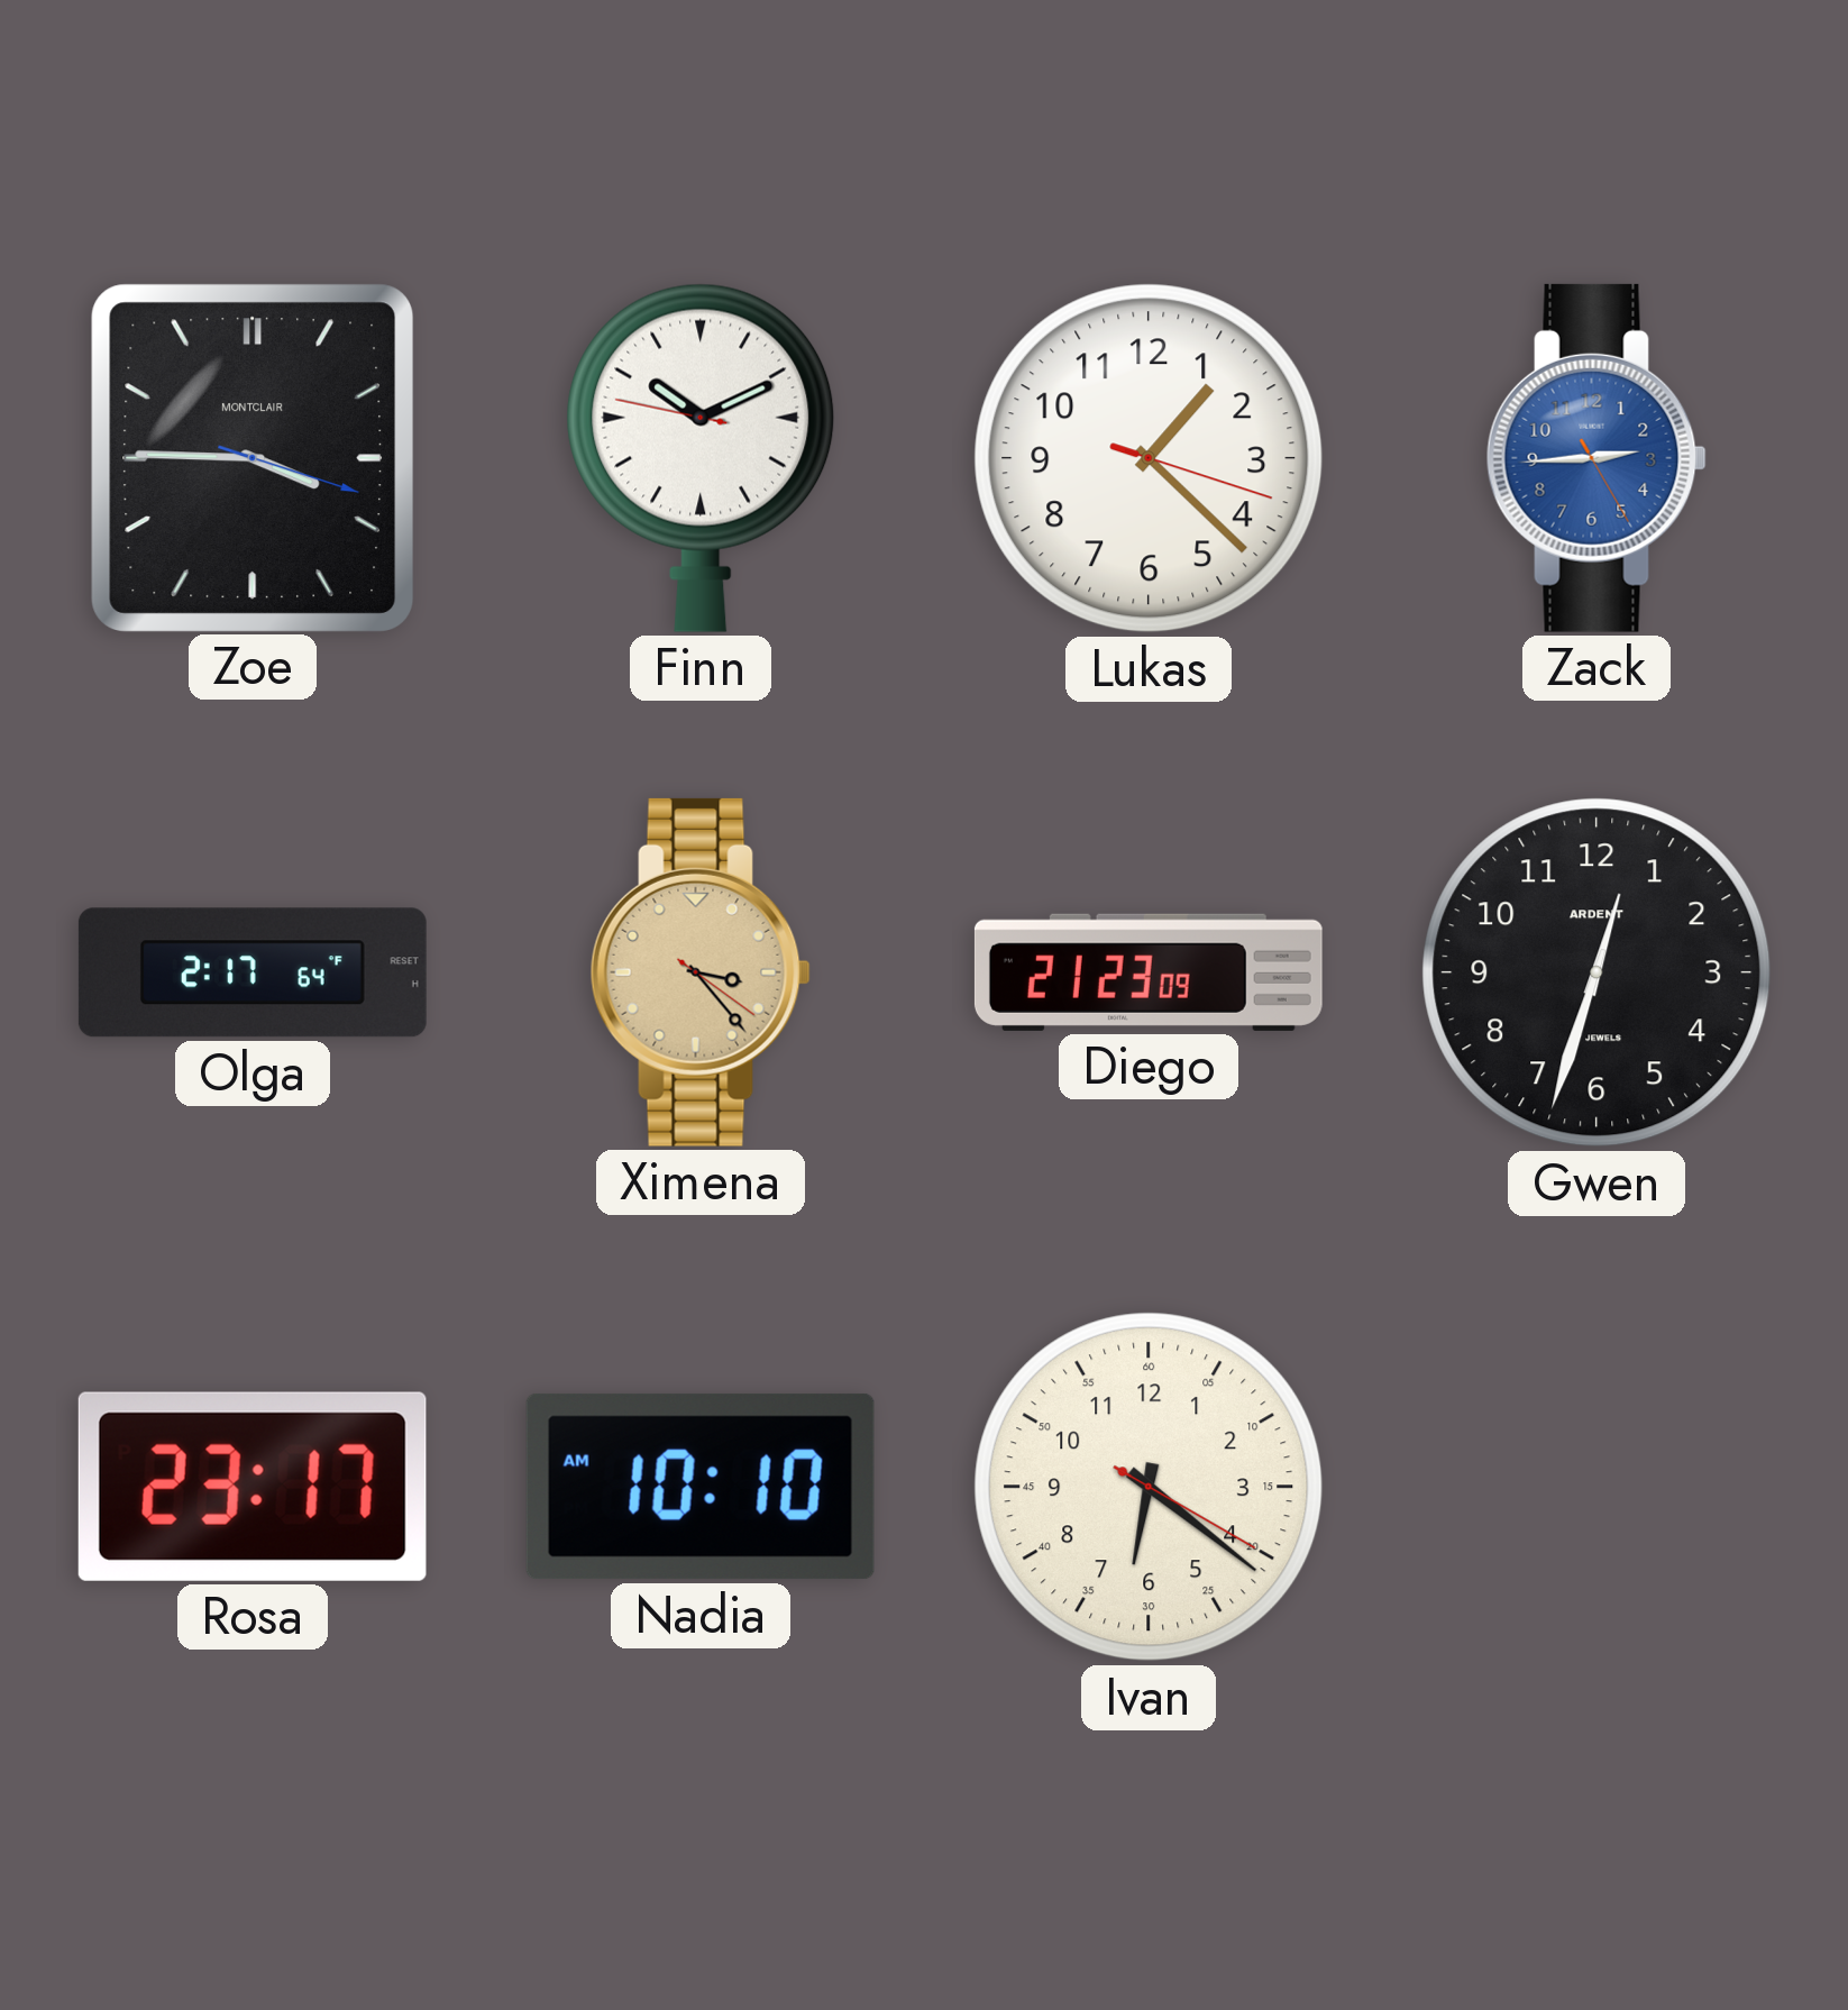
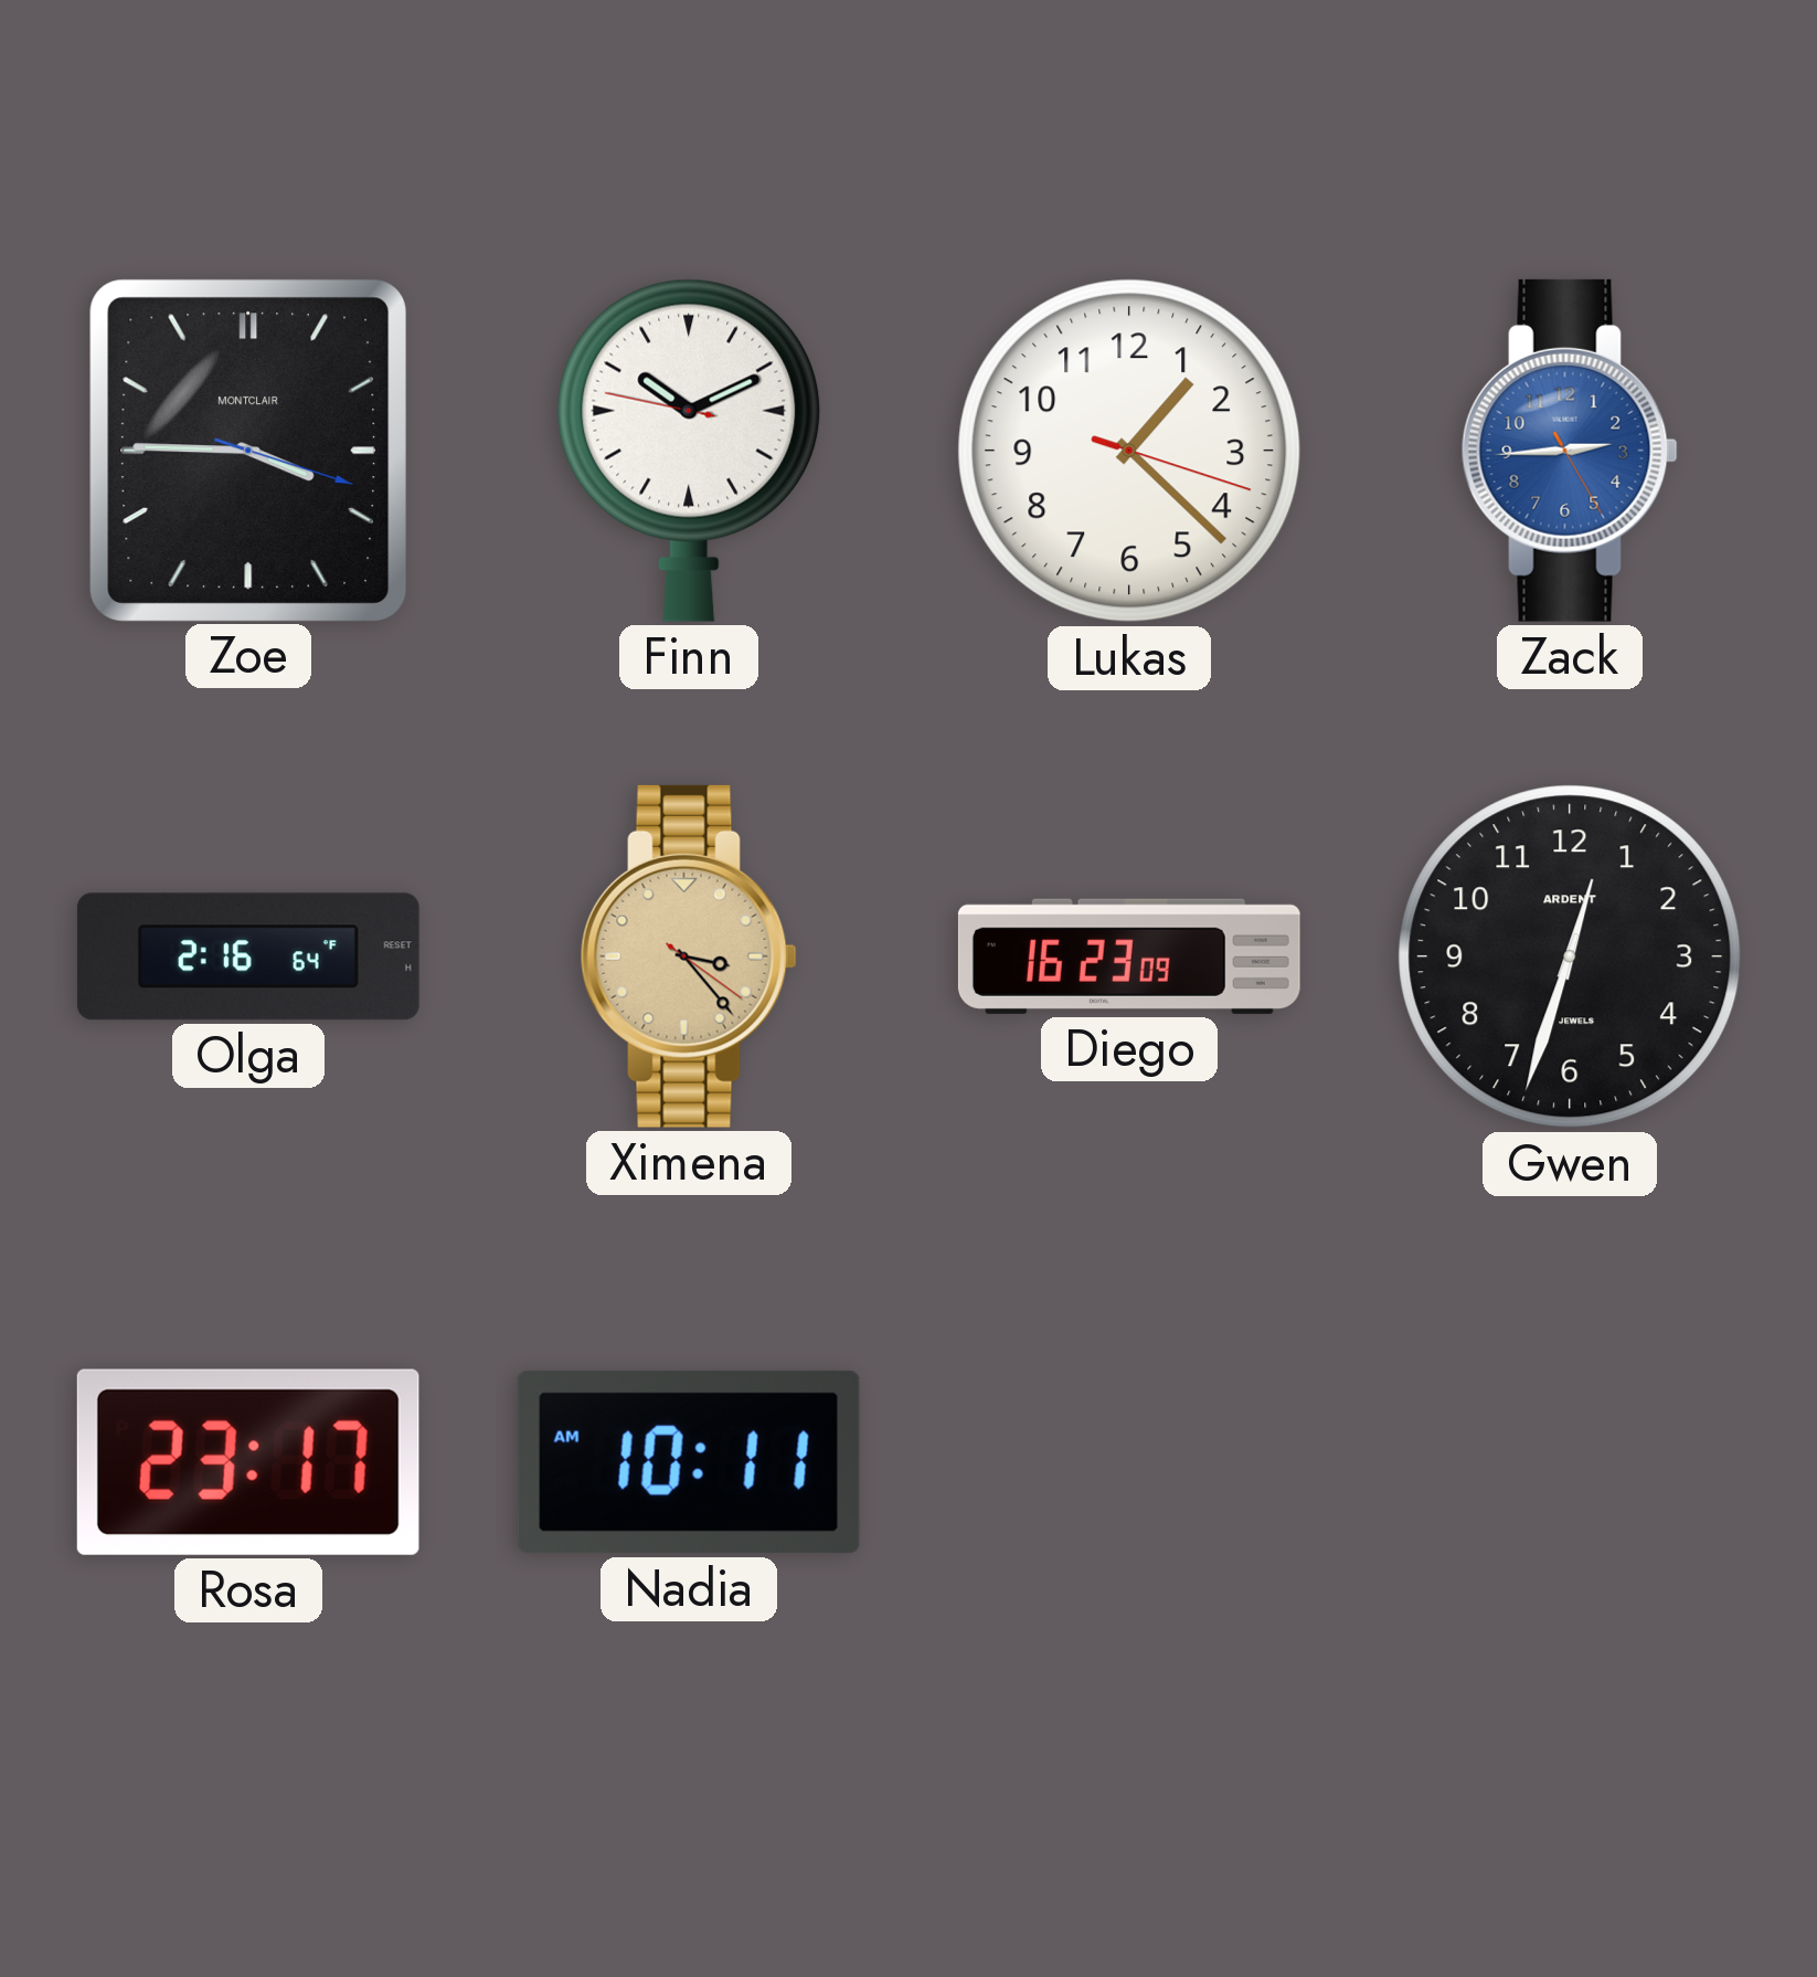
Olga: 2:17 -> 2:16 (248, 956)
Diego: 21:23 -> 16:23 (1129, 956)
Nadia: 10:10 -> 10:11 (689, 1462)
Ivan: 6:21 -> none (1149, 1487)
